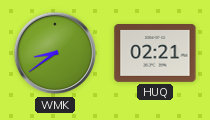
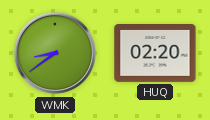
HUQ: 02:21 -> 02:20 (155, 54)
